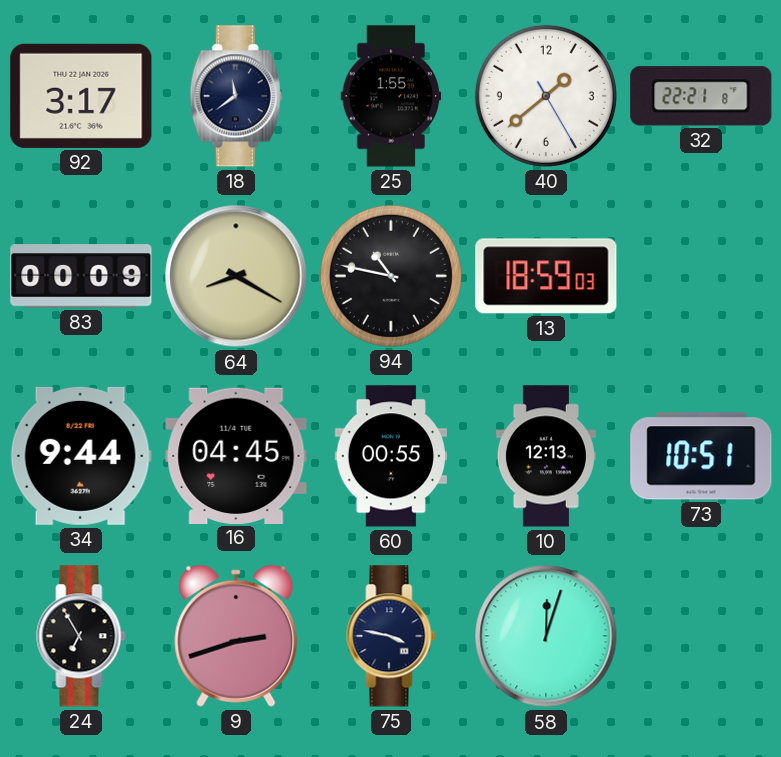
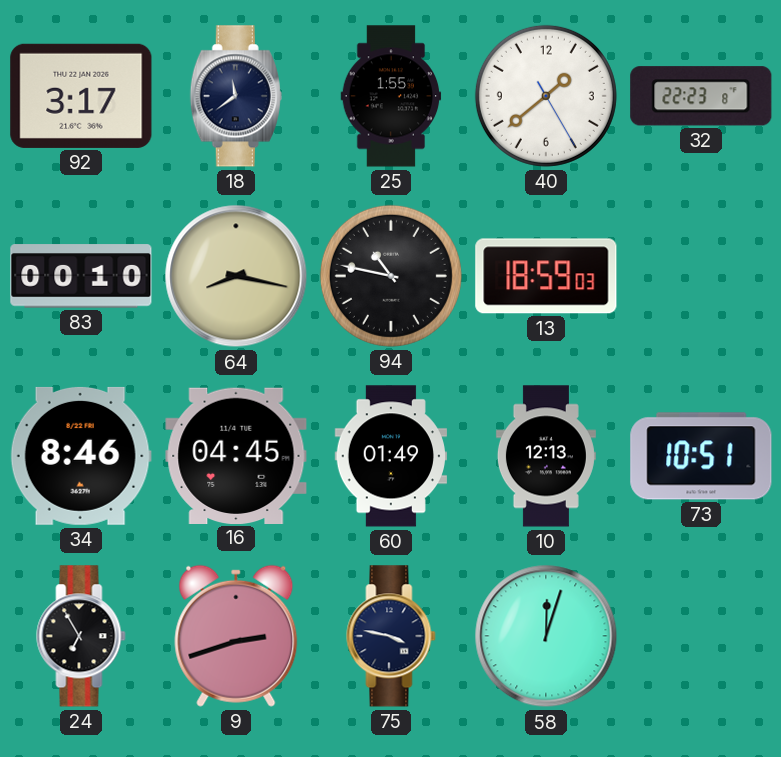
32: 22:21 -> 22:23 (701, 96)
83: 00:09 -> 00:10 (81, 276)
64: 8:20 -> 8:17 (236, 276)
34: 9:44 -> 8:46 (81, 456)
60: 00:55 -> 01:49 (390, 456)
